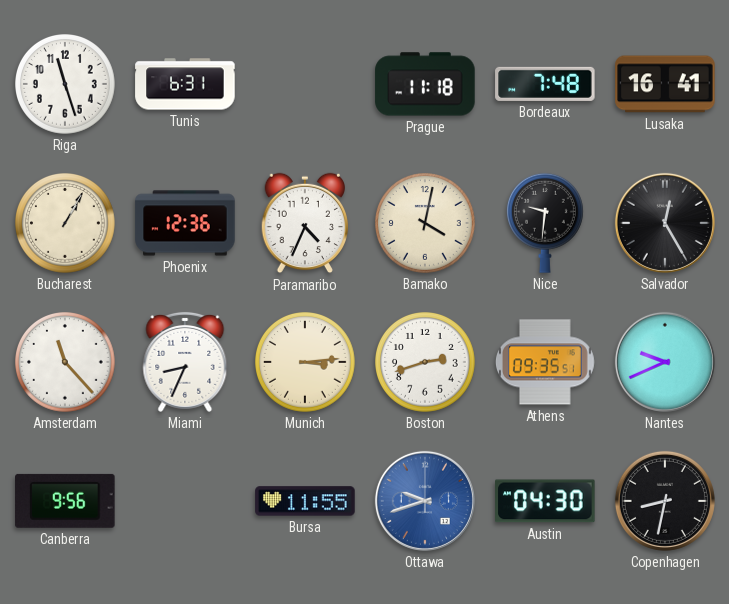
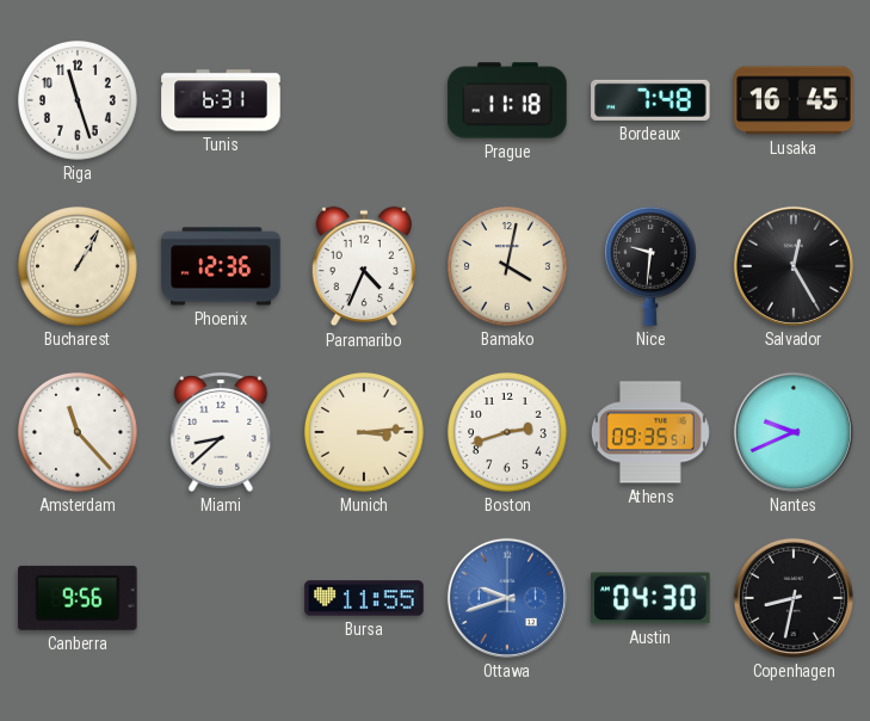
Lusaka: 16:41 -> 16:45 (794, 100)
Miami: 8:34 -> 8:38 (221, 432)
